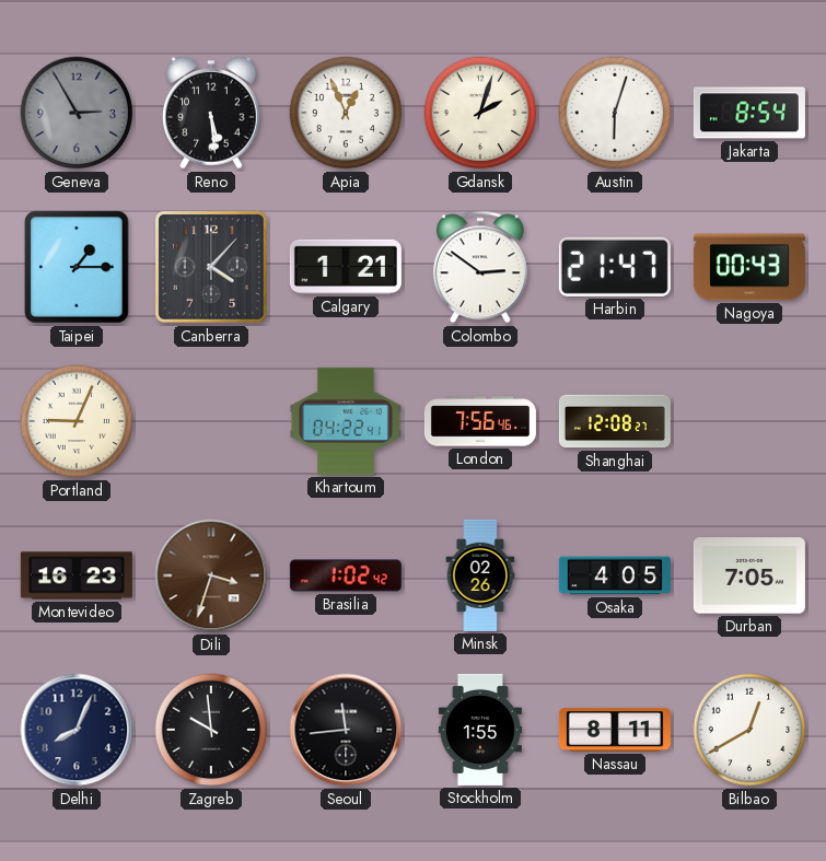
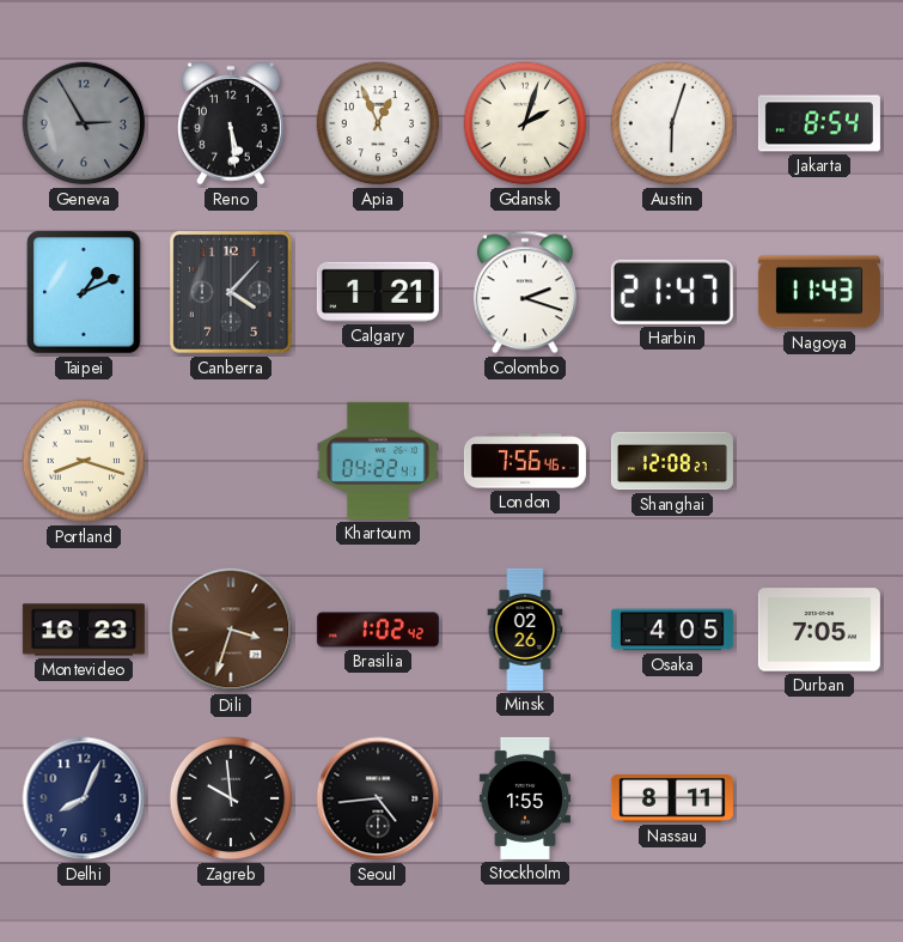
Taipei: 1:15 -> 1:11 (84, 292)
Colombo: 2:51 -> 2:18 (525, 292)
Nagoya: 00:43 -> 11:43 (819, 292)
Portland: 9:04 -> 8:18 (84, 461)
Seoul: 11:44 -> 4:44 (378, 798)
Bilbao: 12:40 -> none (749, 730)
